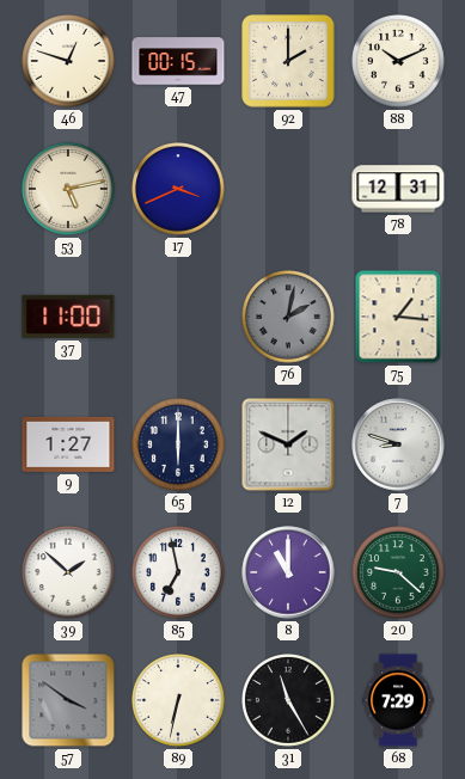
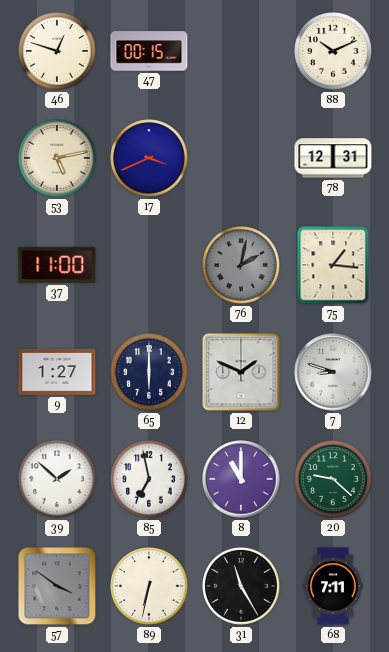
92: 2:00 -> none (288, 61)
68: 7:29 -> 7:11 (333, 586)
